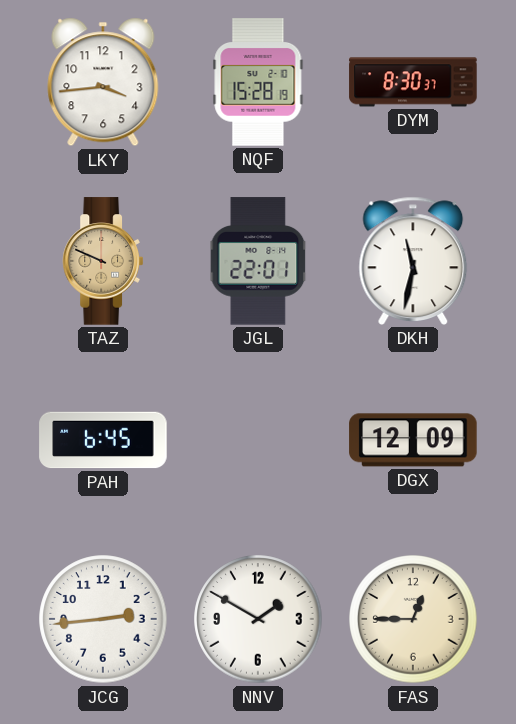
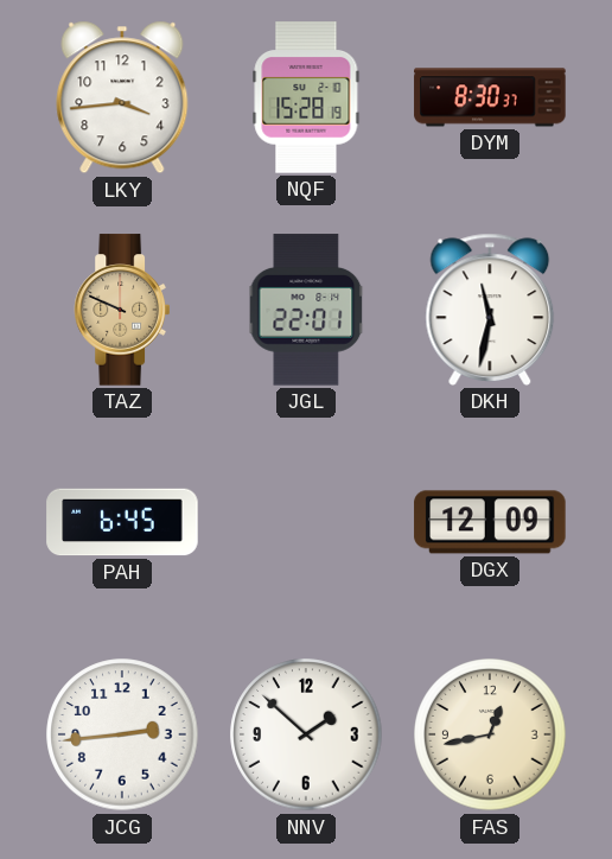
NNV: 1:50 -> 1:52 (306, 734)
FAS: 12:45 -> 12:43 (490, 734)
